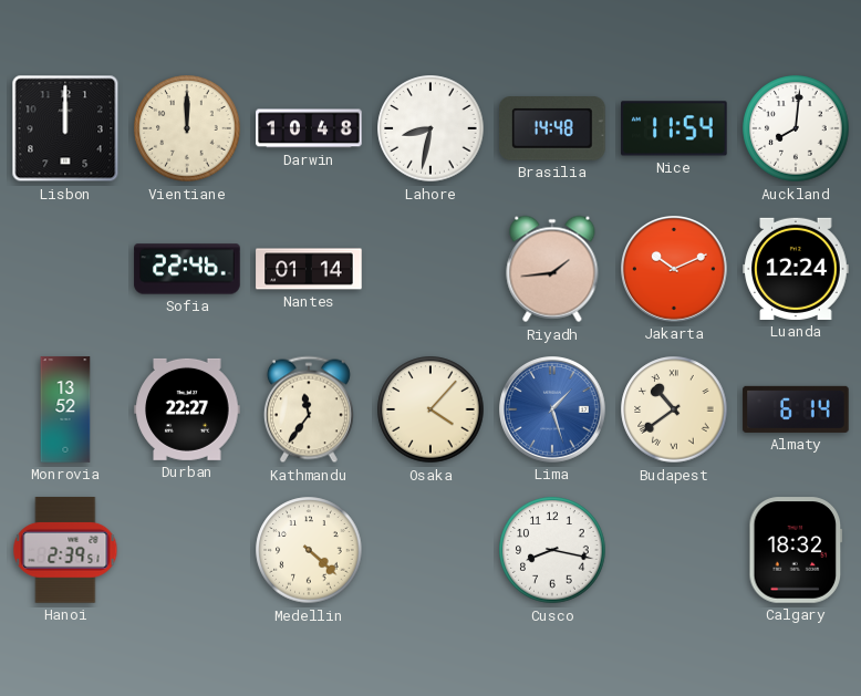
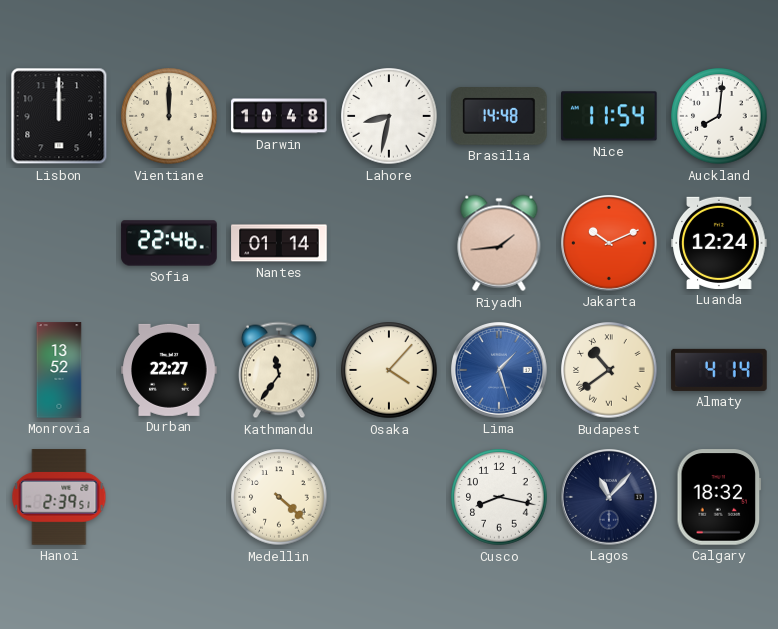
Almaty: 6:14 -> 4:14 (719, 370)
Lagos: none -> 11:07 (610, 498)
